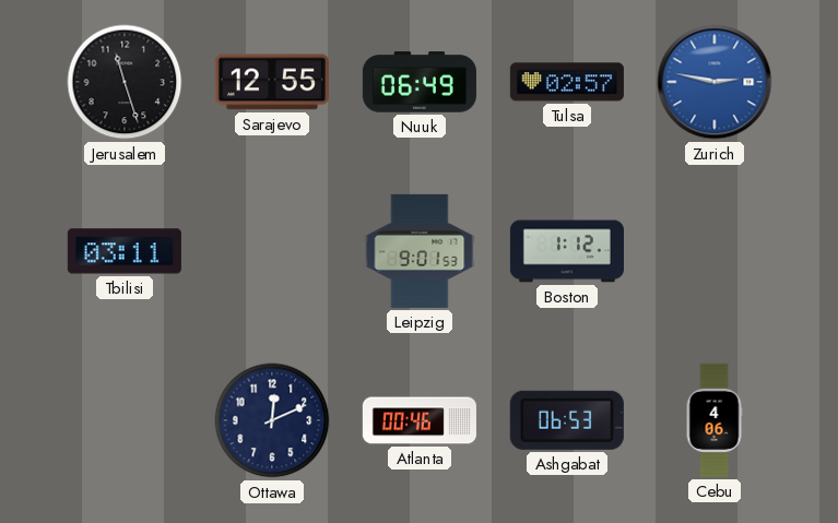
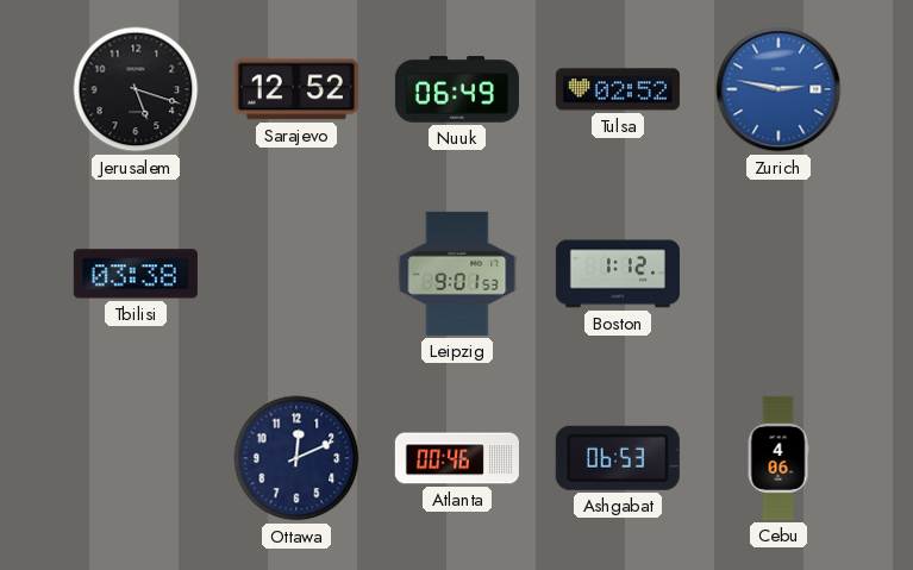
Jerusalem: 11:27 -> 5:18 (136, 89)
Sarajevo: 12:55 -> 12:52 (296, 89)
Tulsa: 02:57 -> 02:52 (618, 89)
Tbilisi: 03:11 -> 03:38 (136, 274)
